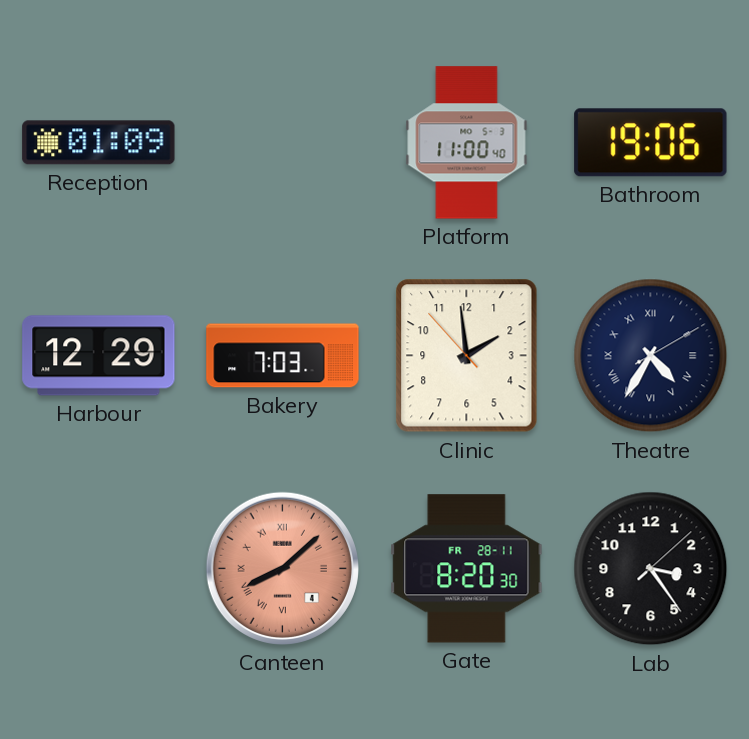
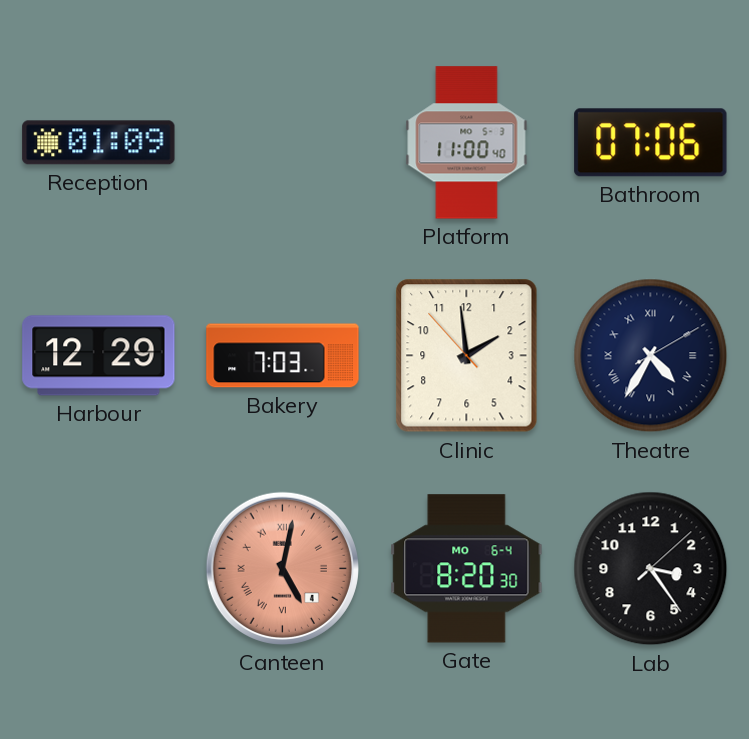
Bathroom: 19:06 -> 07:06 (651, 143)
Canteen: 8:08 -> 5:02 (282, 568)
Gate date: FR 28-11 -> MO 6-4 (467, 569)
